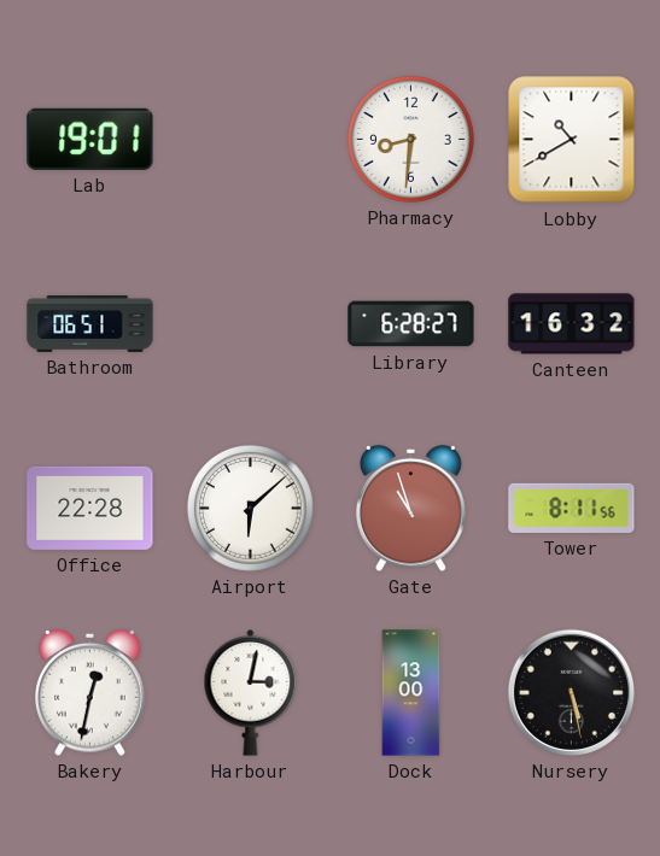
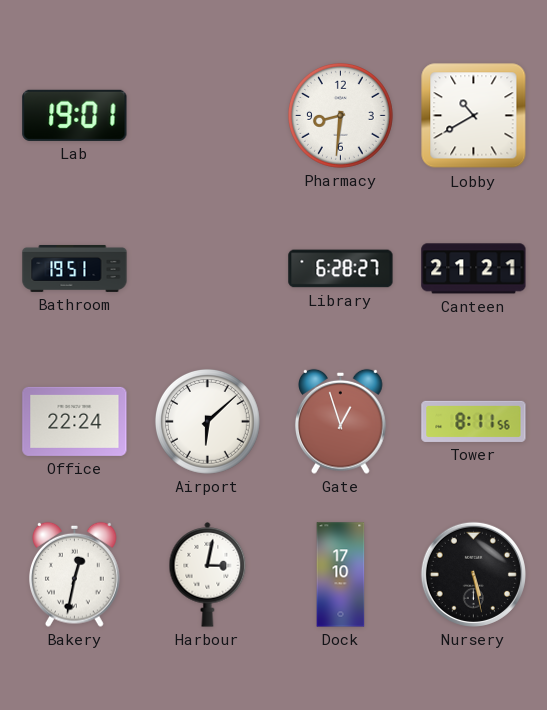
Bathroom: 06:51 -> 19:51 (75, 268)
Canteen: 16:32 -> 21:21 (474, 269)
Office: 22:28 -> 22:24 (75, 421)
Gate: 10:57 -> 12:57 (341, 421)
Dock: 13:00 -> 17:10 (341, 575)
